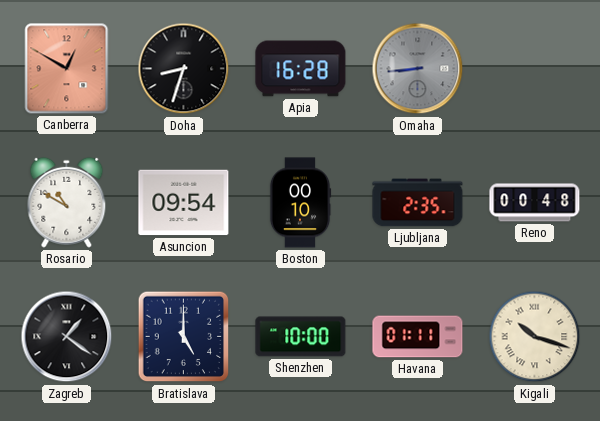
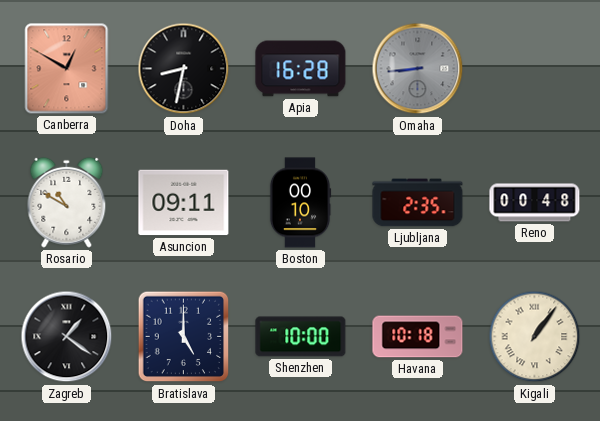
Doha: 8:33 -> 8:32 (184, 69)
Asuncion: 09:54 -> 09:11 (184, 203)
Havana: 01:11 -> 10:18 (418, 337)
Kigali: 10:18 -> 1:06 (535, 337)
